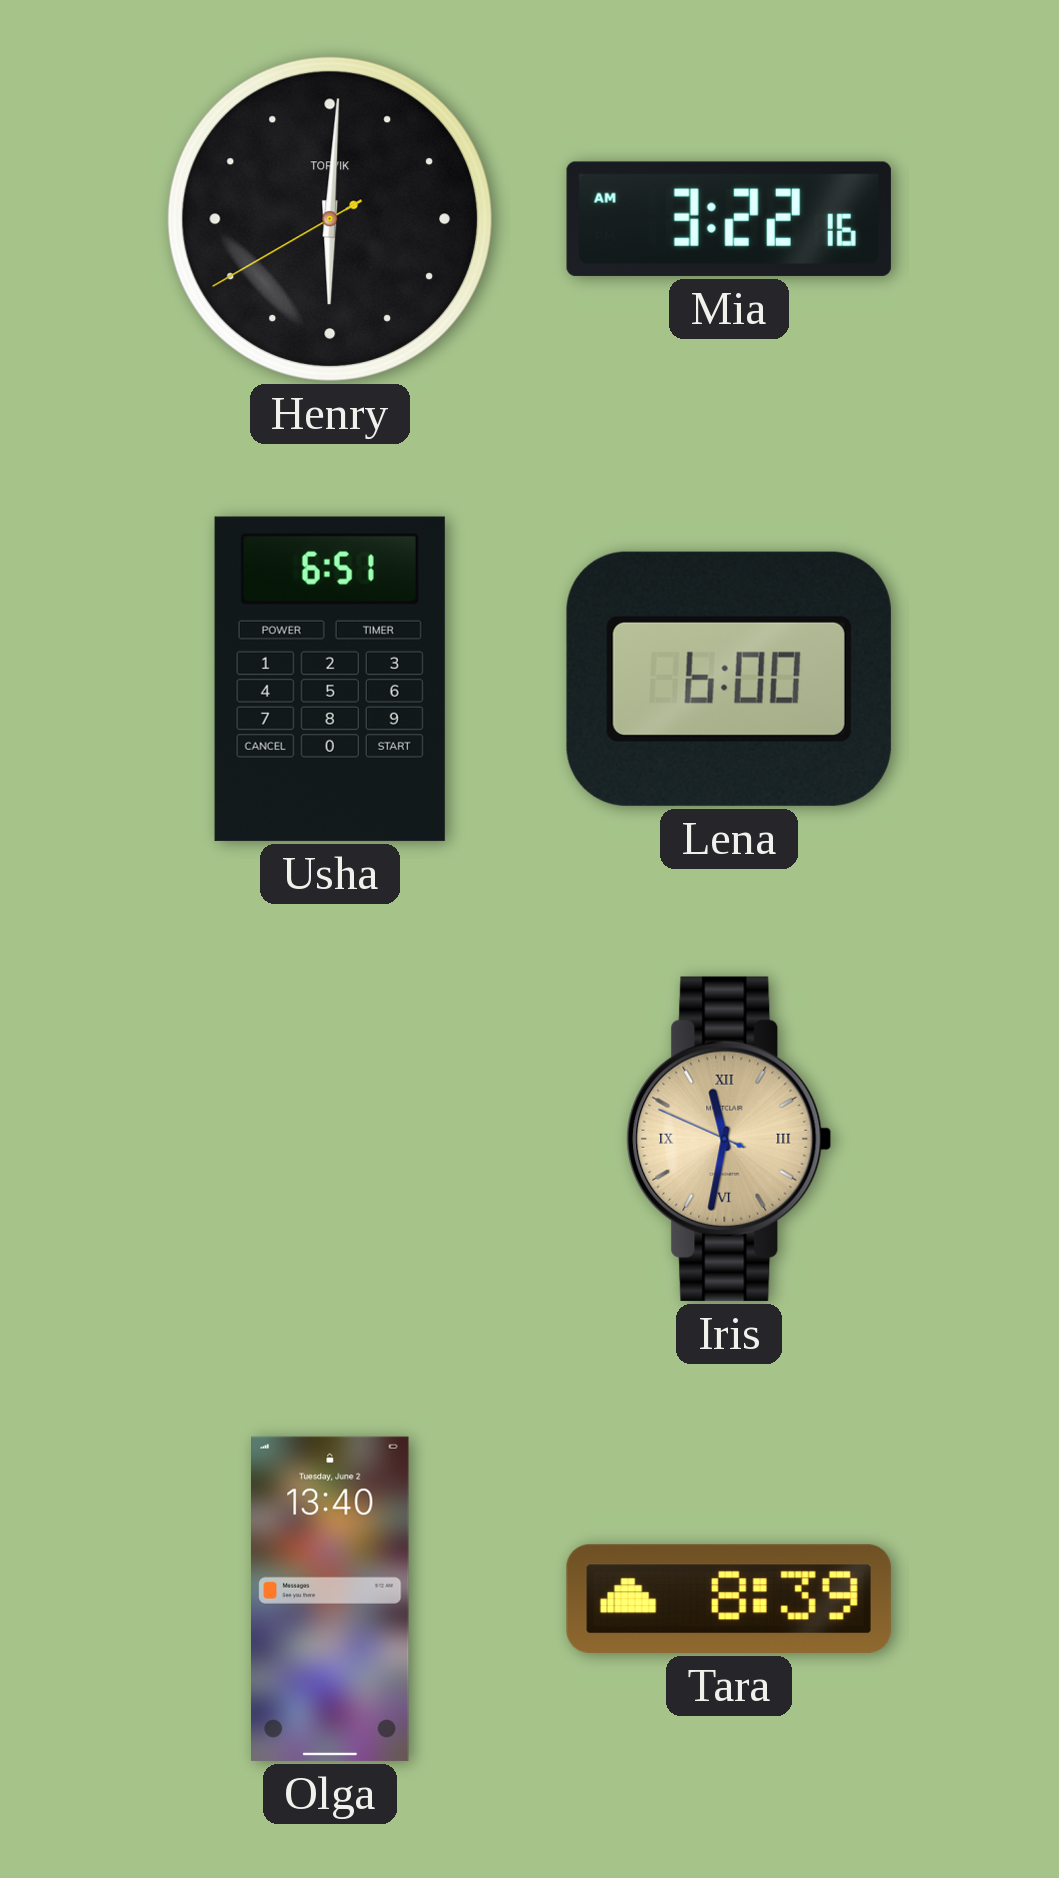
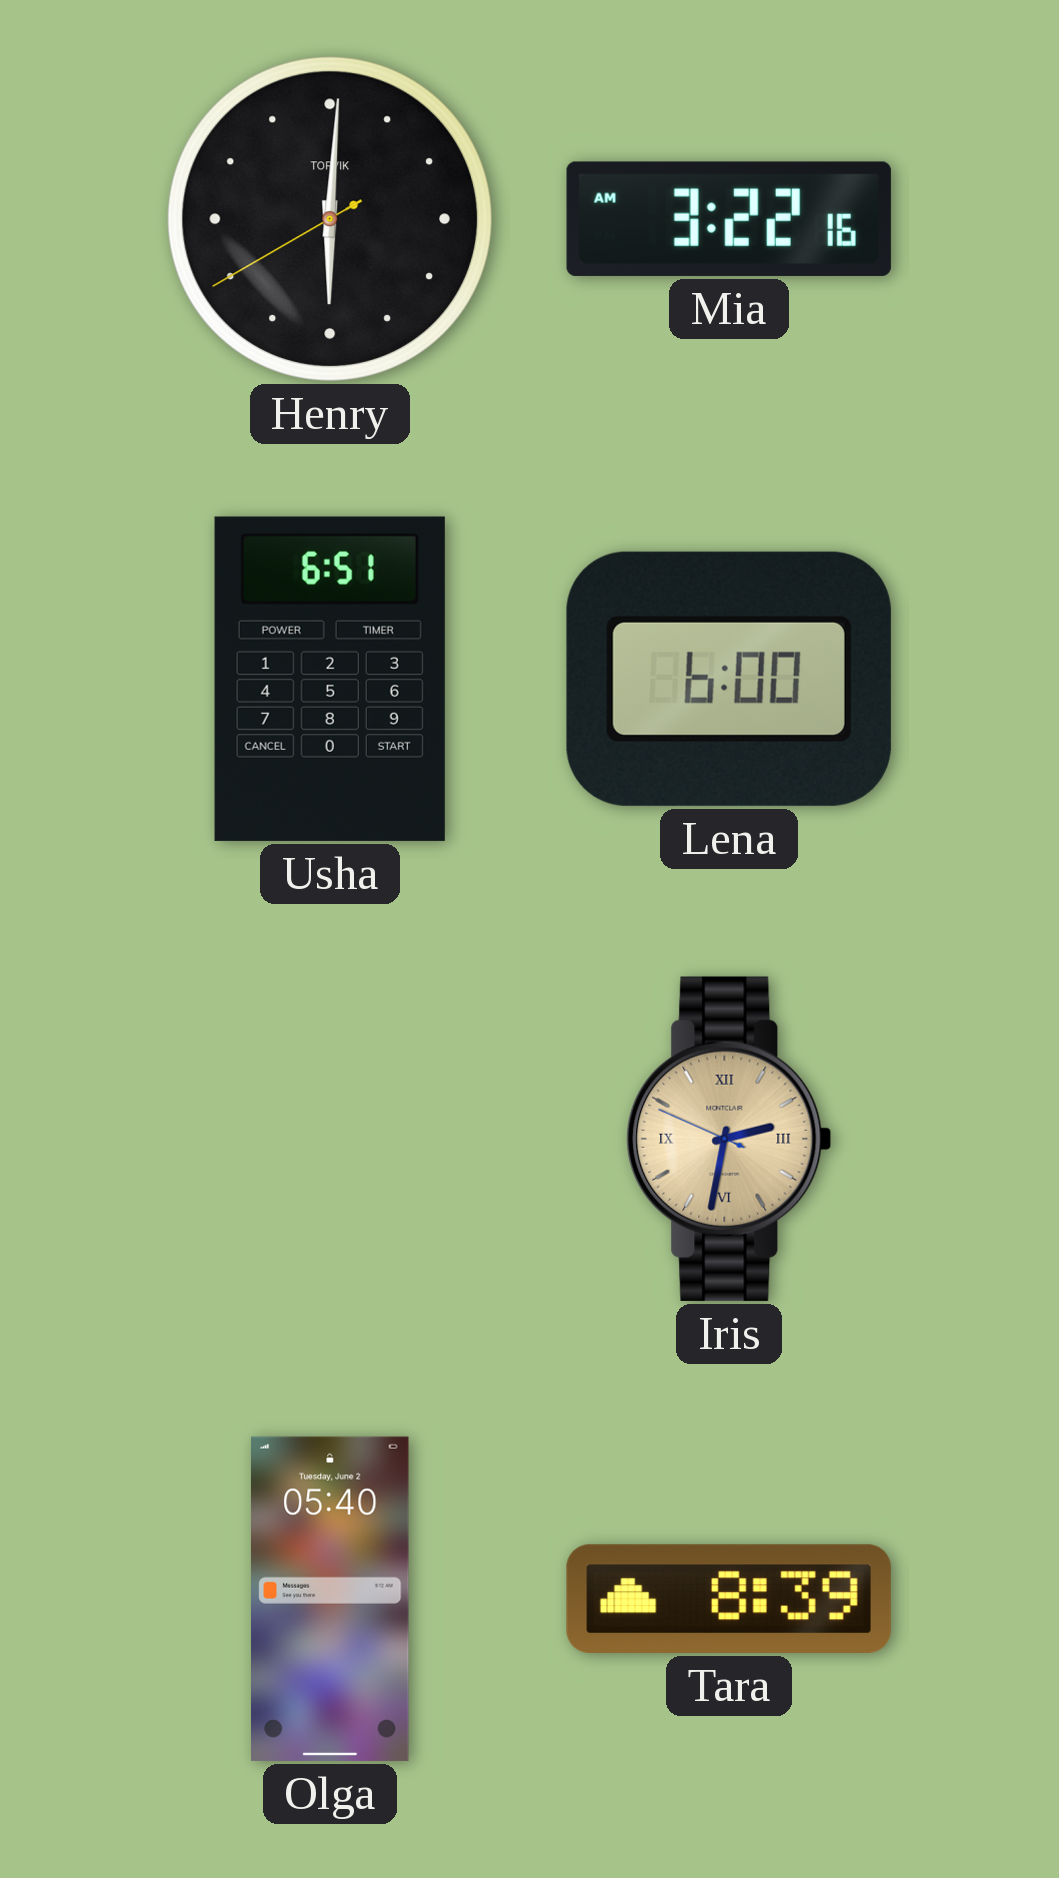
Iris: 11:31 -> 2:31 (729, 1139)
Olga: 13:40 -> 05:40 (331, 1599)
